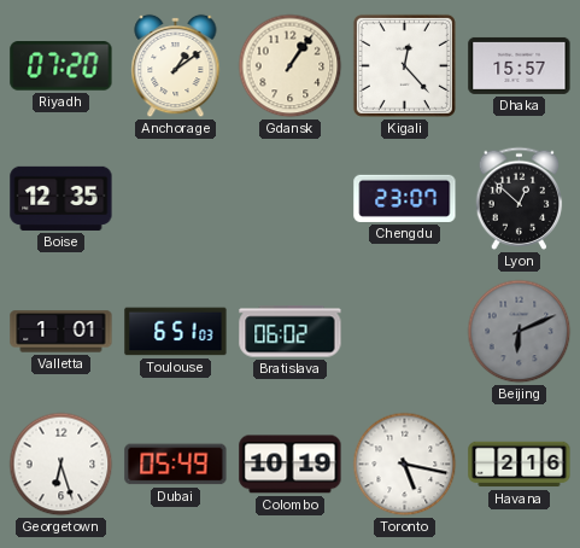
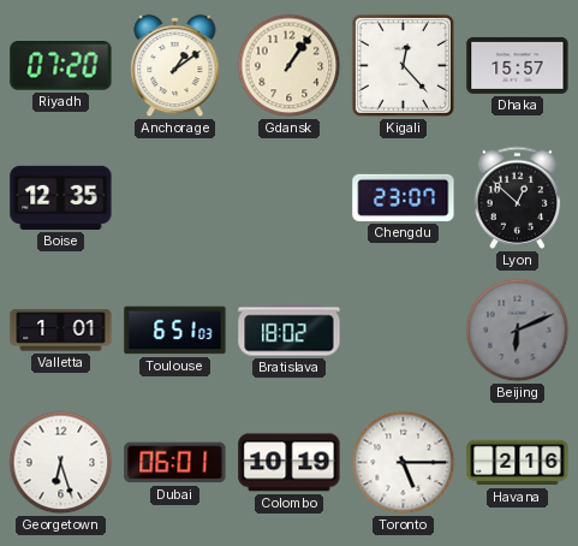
Bratislava: 06:02 -> 18:02 (290, 331)
Dubai: 05:49 -> 06:01 (175, 463)
Toronto: 5:17 -> 5:15 (404, 463)
